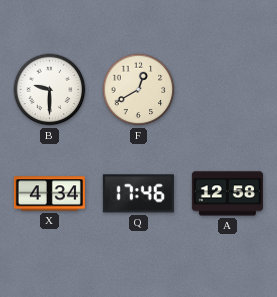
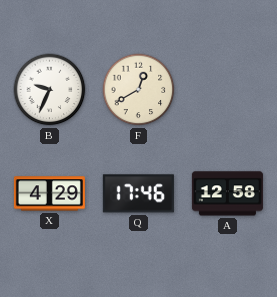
B: 9:30 -> 9:34 (50, 90)
X: 4:34 -> 4:29 (49, 194)
